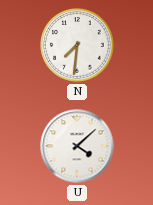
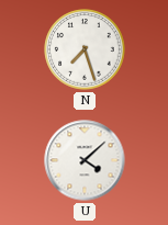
N: 7:31 -> 7:27 (85, 49)
